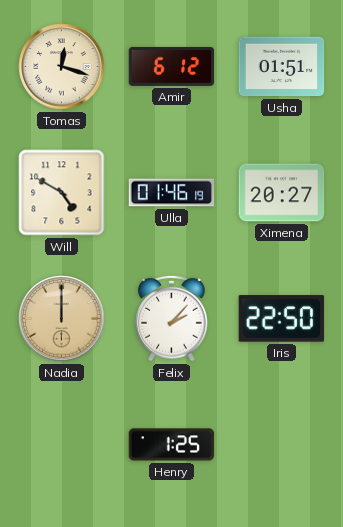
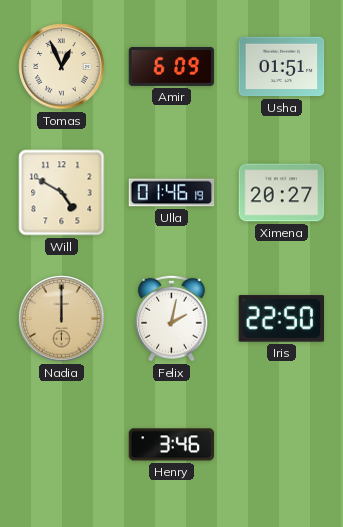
Tomas: 12:18 -> 12:56 (62, 67)
Amir: 6:12 -> 6:09 (172, 66)
Felix: 2:07 -> 2:02 (172, 318)
Henry: 1:25 -> 3:46 (172, 445)
